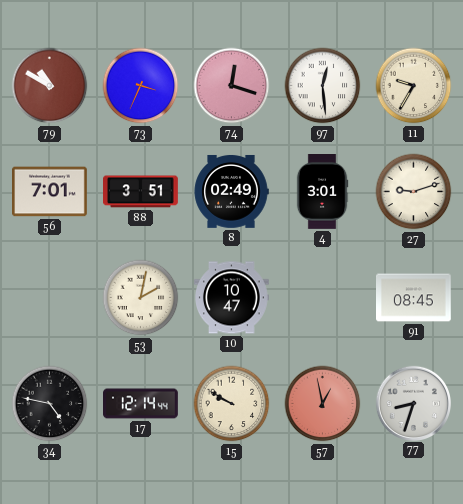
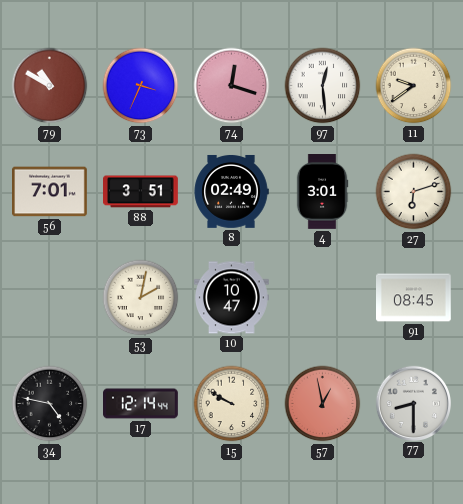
11: 9:35 -> 9:39 (414, 86)
27: 9:12 -> 6:12 (414, 192)
77: 8:33 -> 8:30 (413, 403)
